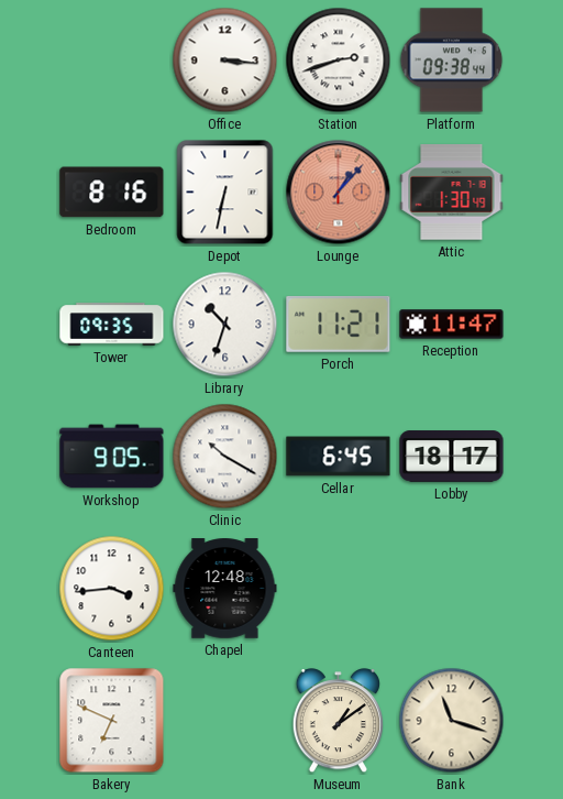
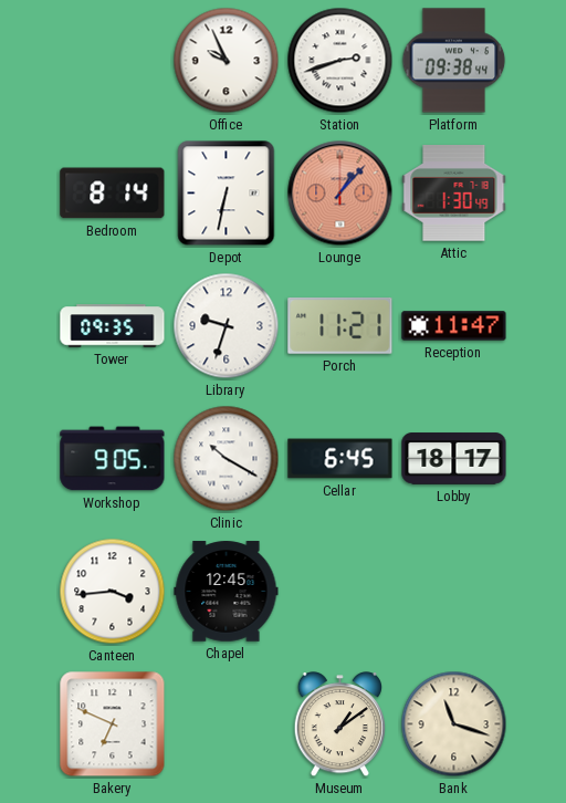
Office: 3:16 -> 9:56 (227, 61)
Bedroom: 8:16 -> 8:14 (113, 194)
Library: 10:33 -> 9:33 (227, 326)
Chapel: 12:48 -> 12:45 (227, 592)
